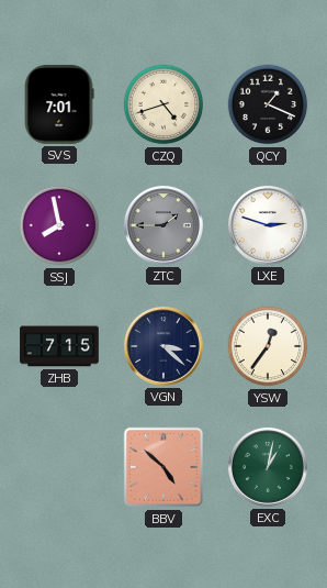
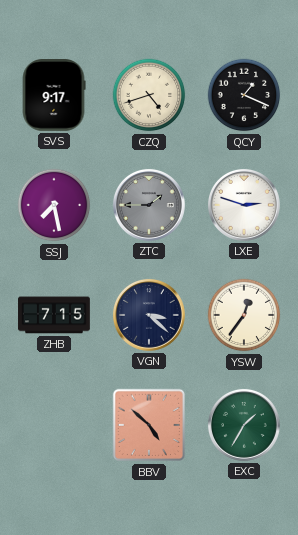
SVS: 7:01 -> 9:17 (54, 96)
SSJ: 7:58 -> 7:28 (54, 205)
EXC: 1:02 -> 1:35 (244, 425)
